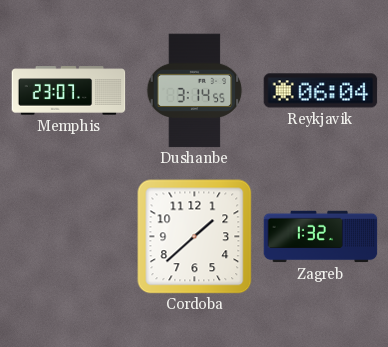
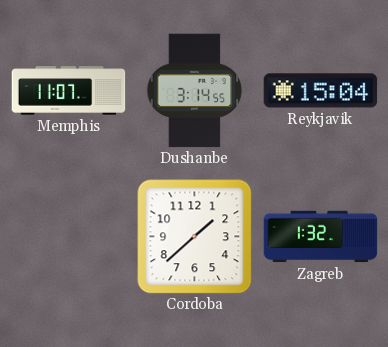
Memphis: 23:07 -> 11:07 (69, 91)
Reykjavik: 06:04 -> 15:04 (321, 91)
